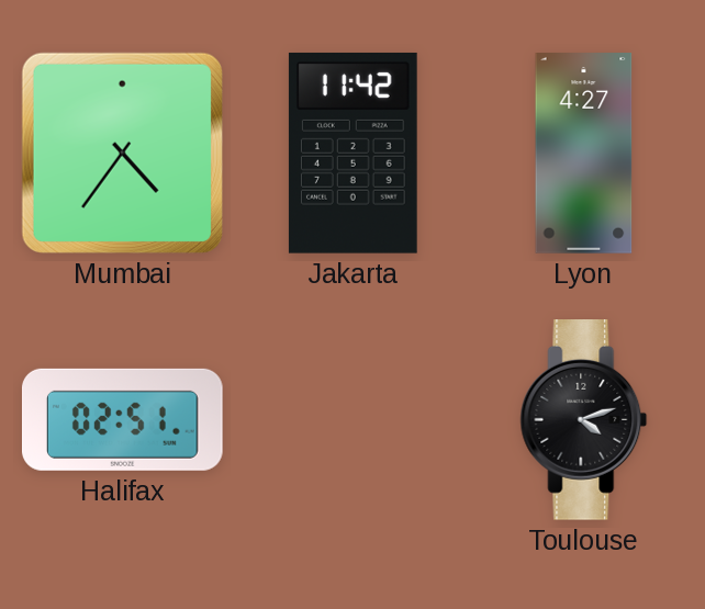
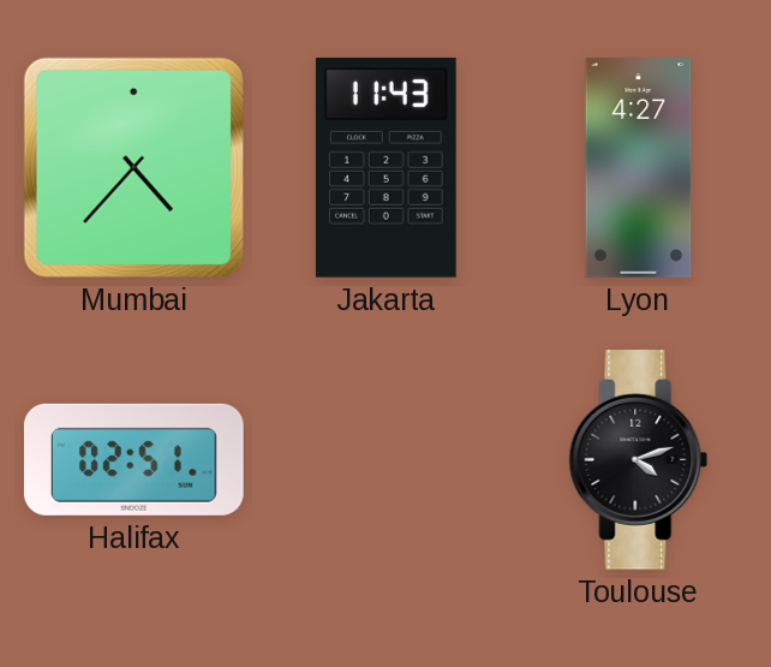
Mumbai: 4:36 -> 4:37 (133, 167)
Jakarta: 11:42 -> 11:43 (385, 167)
